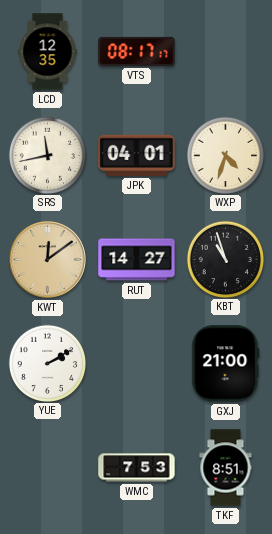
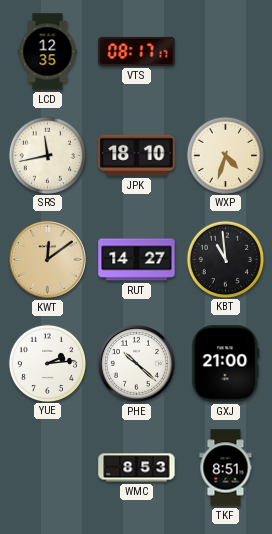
JPK: 04:01 -> 18:10 (137, 155)
KBT: 10:57 -> 10:59 (225, 259)
YUE: 2:10 -> 2:14 (47, 363)
PHE: none -> 10:22 (136, 363)
WMC: 7:53 -> 8:53 (137, 468)
